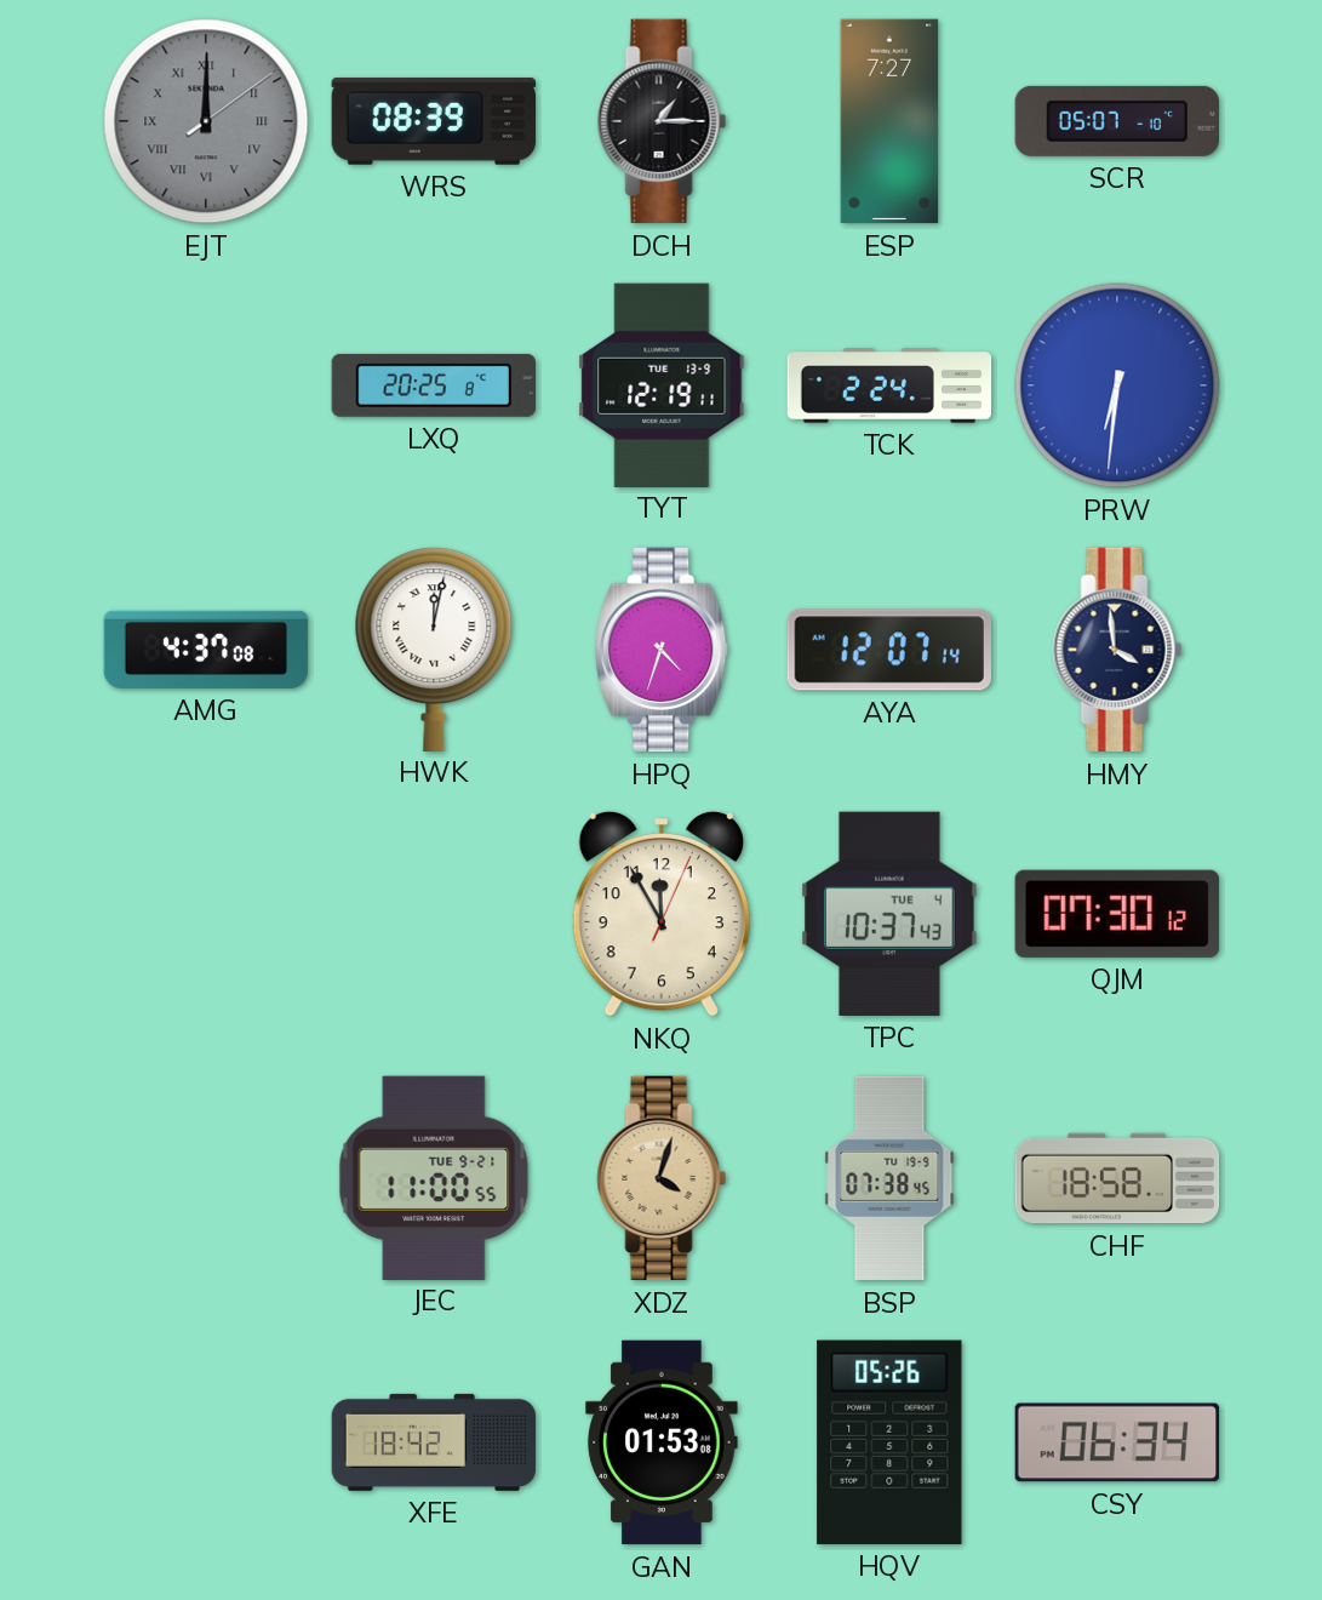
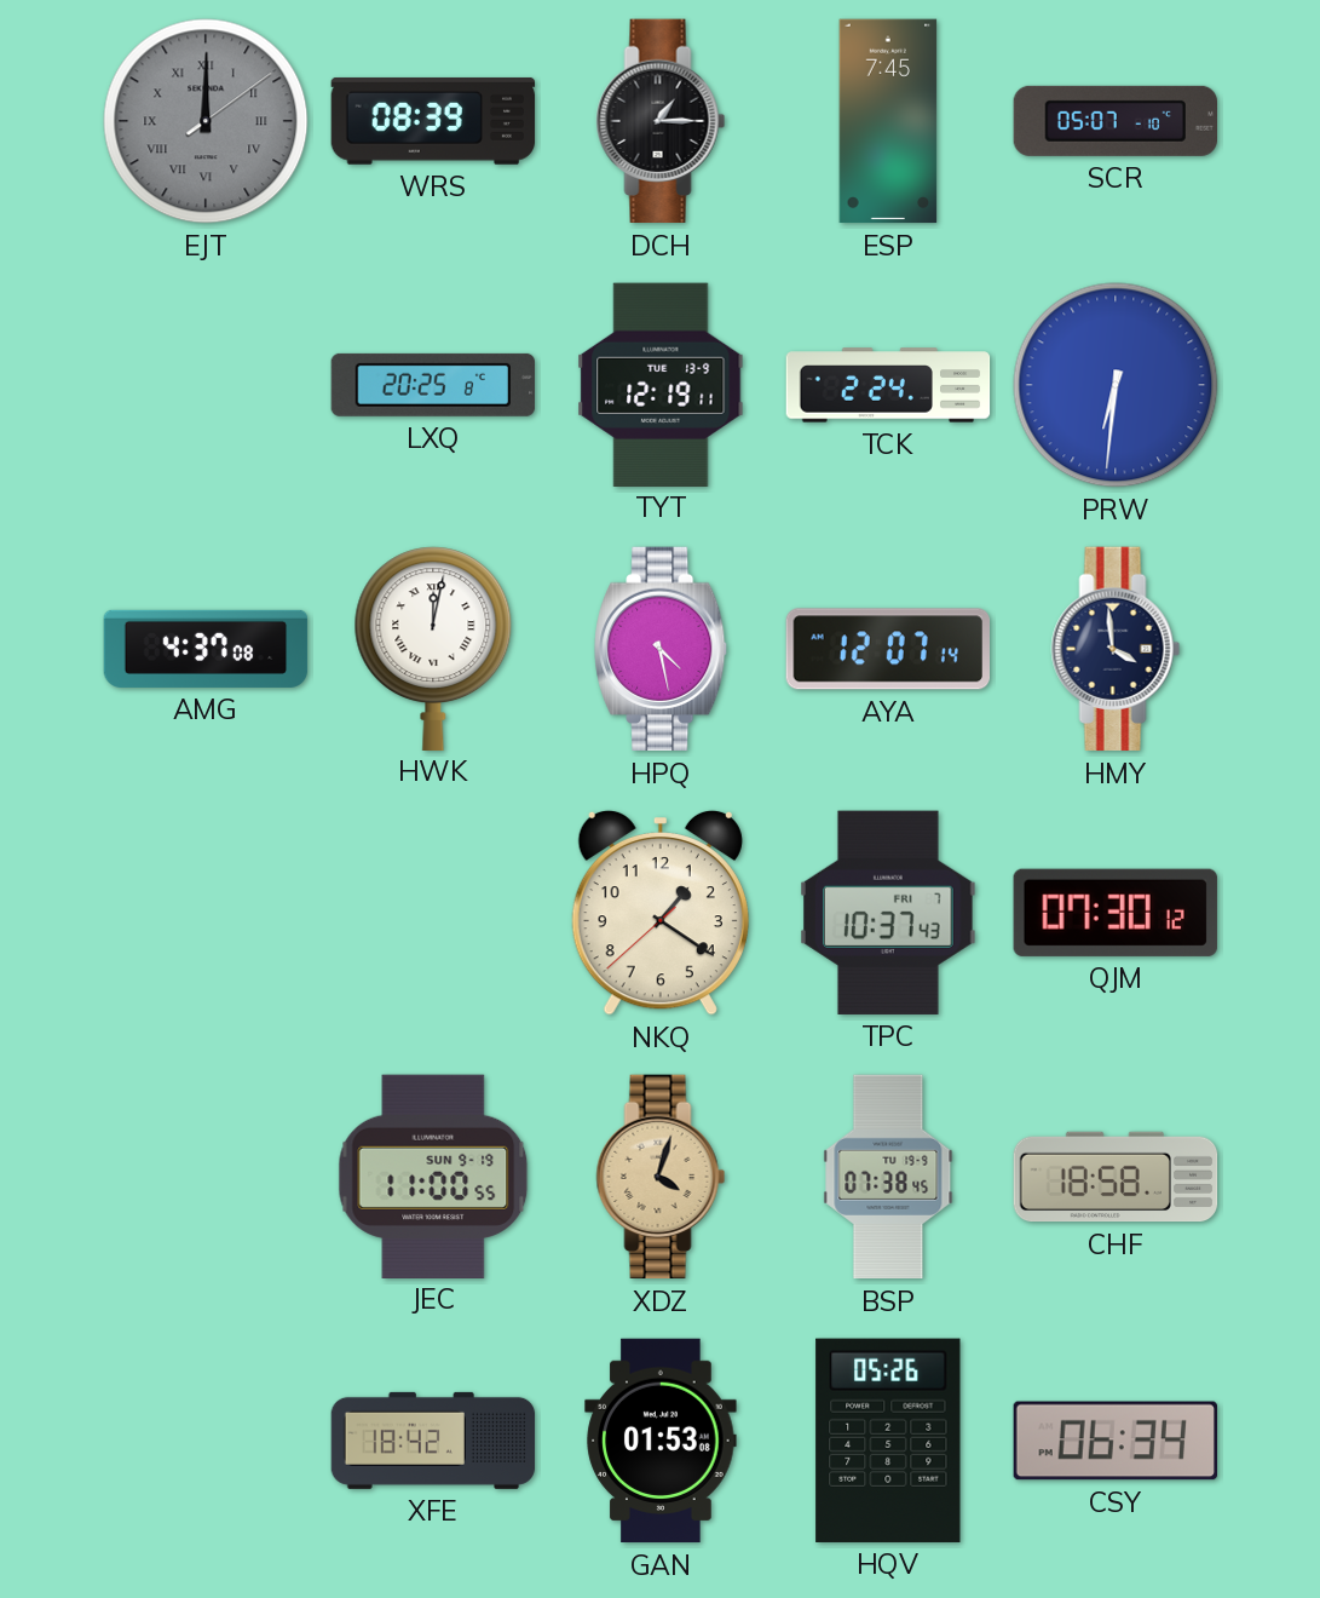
ESP: 7:27 -> 7:45 (888, 121)
HPQ: 4:33 -> 4:28 (662, 649)
NKQ: 11:55 -> 1:20 (661, 913)
TPC date: TUE 4 -> FRI 7 (888, 913)
JEC date: TUE 9-21 -> SUN 9-19 (433, 1175)
